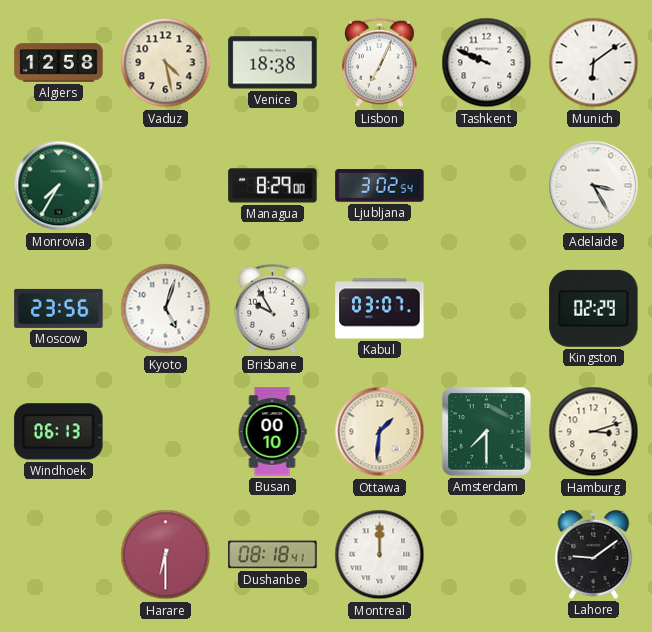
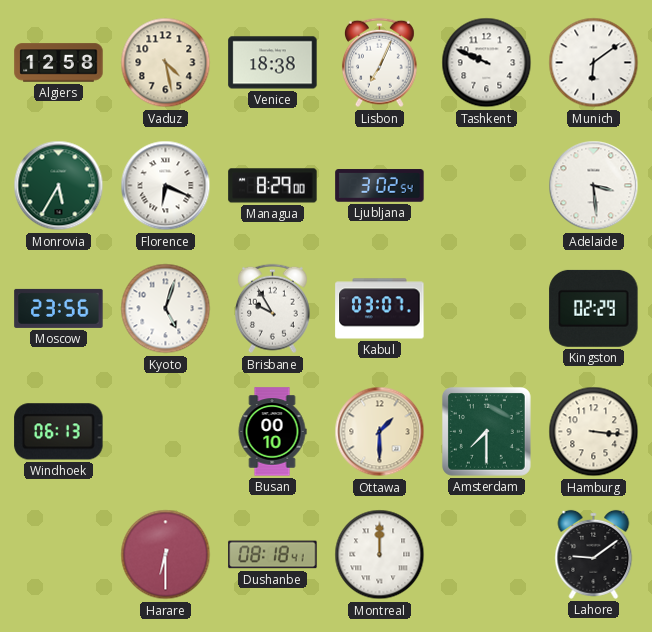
Monrovia: 7:35 -> 5:35 (59, 186)
Florence: none -> 6:19 (166, 186)
Adelaide: 3:25 -> 3:29 (594, 186)
Ottawa: 1:31 -> 1:30 (380, 432)
Hamburg: 3:12 -> 3:16 (594, 432)
